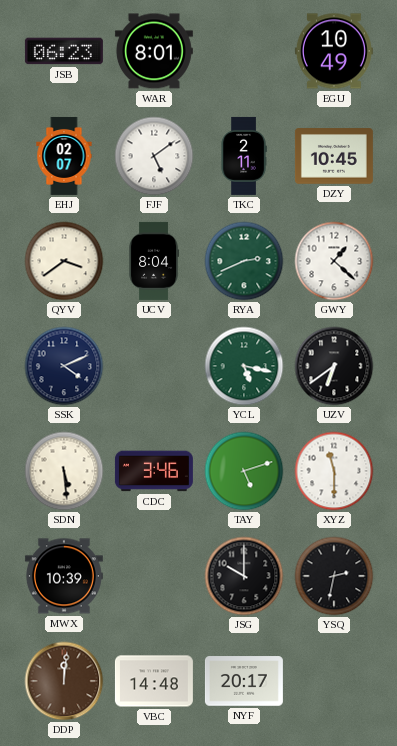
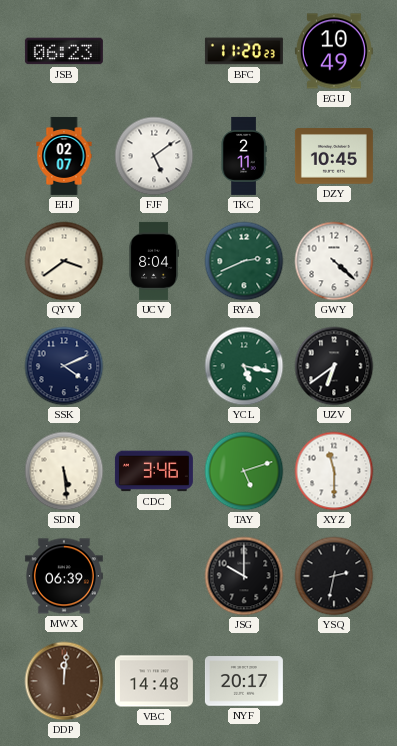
WAR: 8:01 -> none (154, 51)
BFC: none -> 11:20 (244, 51)
GWY: 1:22 -> 4:22 (334, 261)
MWX: 10:39 -> 06:39 (64, 576)
